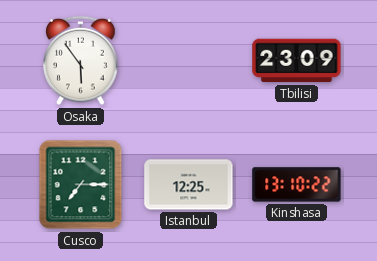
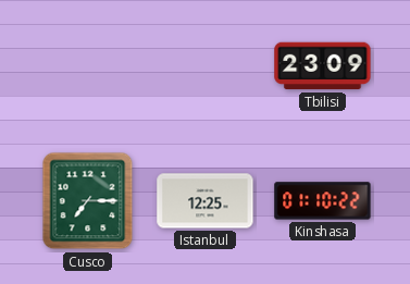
Osaka: 5:54 -> none (81, 61)
Kinshasa: 13:10 -> 01:10 (323, 201)
